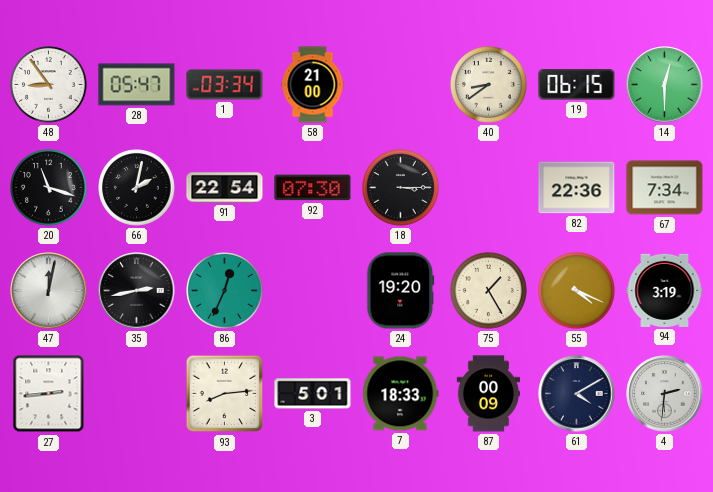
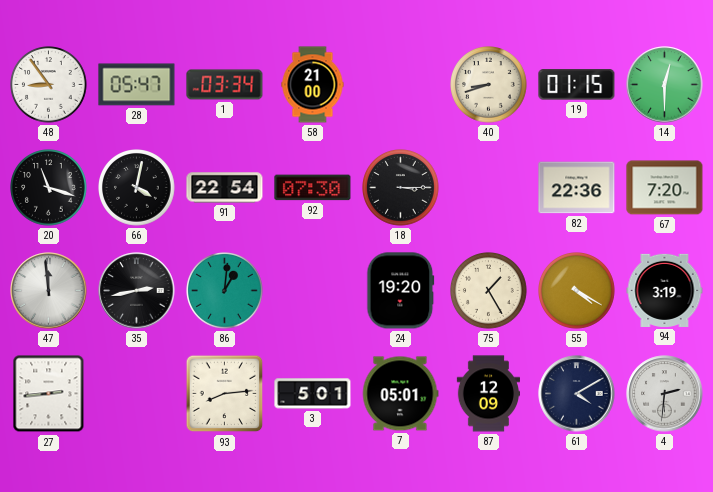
40: 8:39 -> 8:42 (489, 85)
19: 06:15 -> 01:15 (577, 85)
66: 2:02 -> 4:02 (137, 188)
67: 7:34 -> 7:20 (665, 188)
47: 12:02 -> 11:59 (49, 291)
86: 12:34 -> 1:01 (225, 291)
55: 4:19 -> 4:20 (577, 291)
7: 18:33 -> 05:01 (400, 394)
87: 00:09 -> 12:09 (488, 394)
